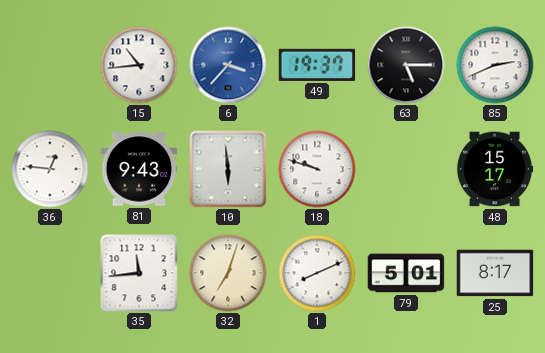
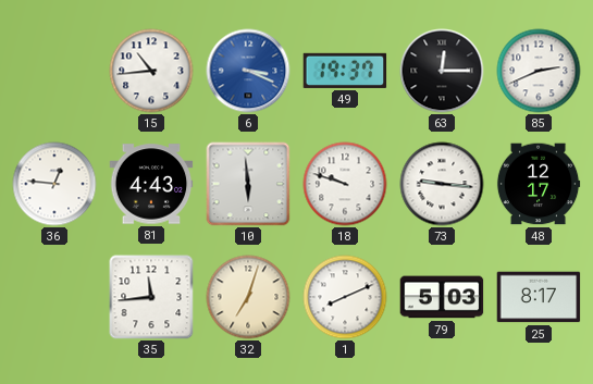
6: 3:37 -> 3:19 (248, 71)
63: 5:15 -> 12:15 (442, 71)
81: 9:43 -> 4:43 (151, 184)
73: none -> 9:16 (442, 184)
48: 15:17 -> 12:17 (539, 184)
79: 5:01 -> 5:03 (442, 297)
